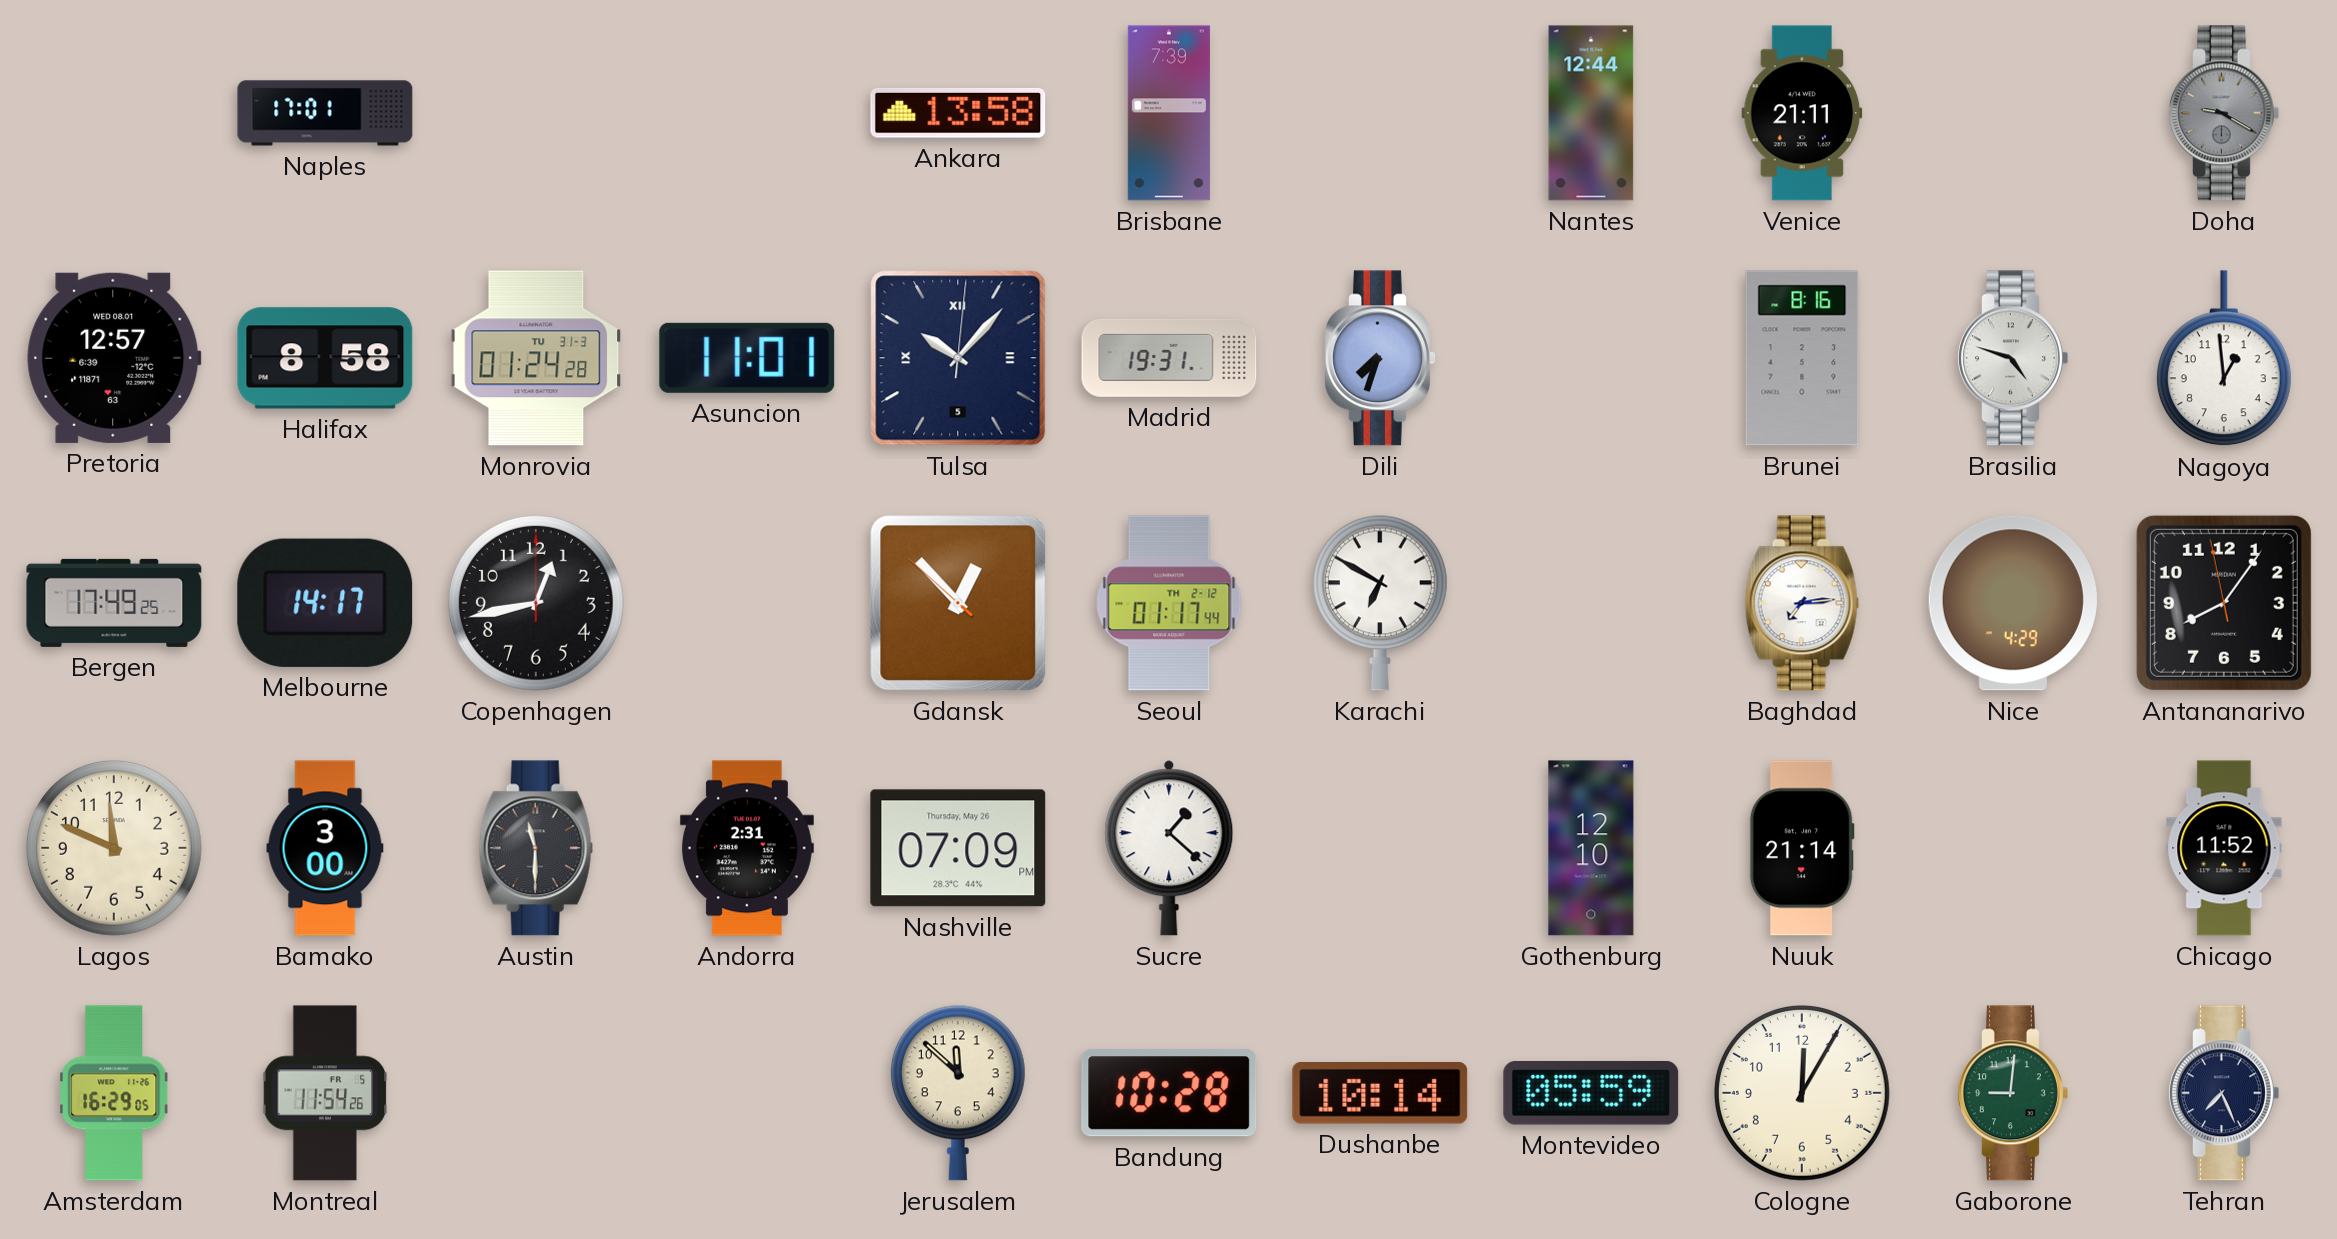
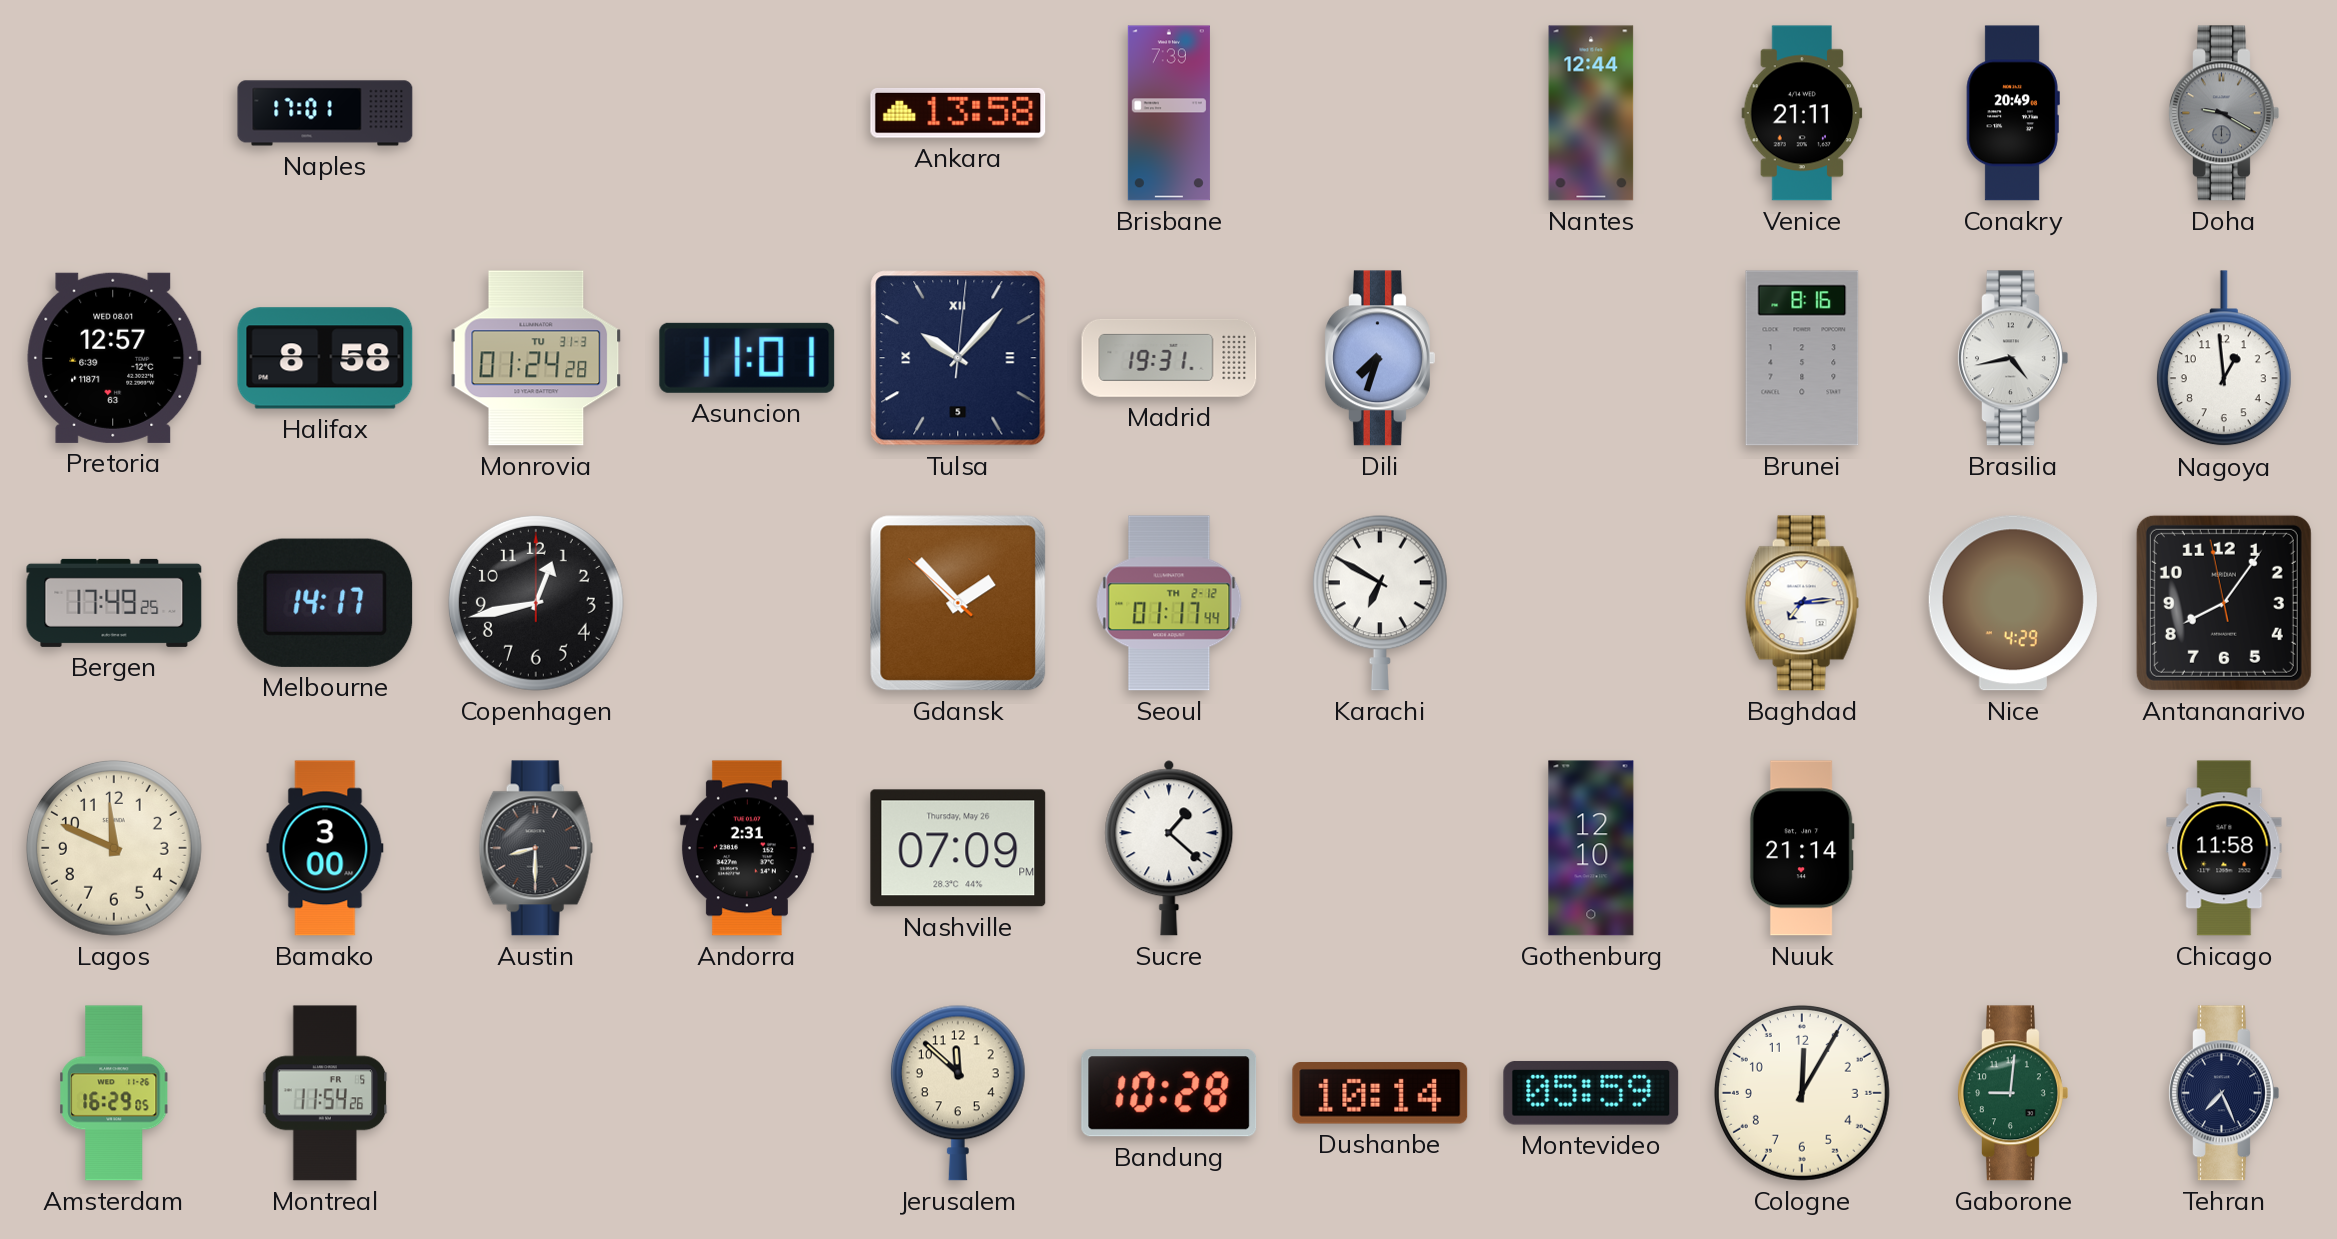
Conakry: none -> 20:49 (2013, 113)
Brasilia: 4:48 -> 4:43 (2013, 358)
Gdansk: 12:52 -> 1:52 (958, 603)
Austin: 11:30 -> 8:30 (536, 848)
Chicago: 11:52 -> 11:58 (2224, 848)
